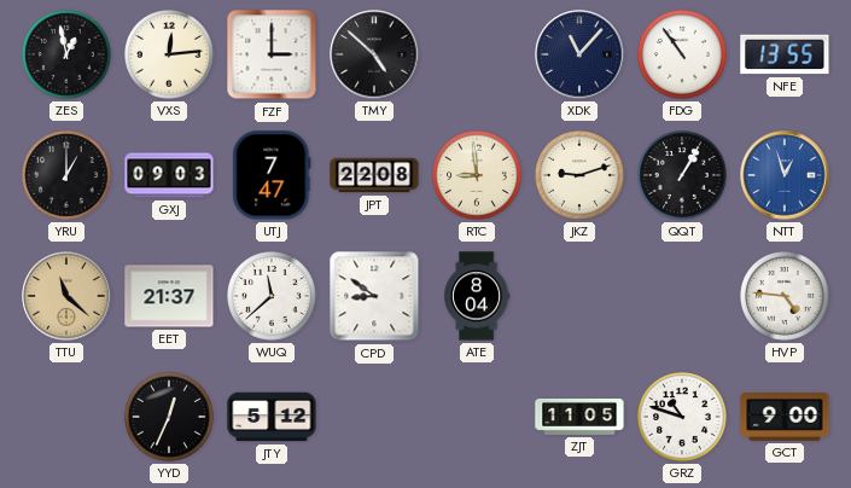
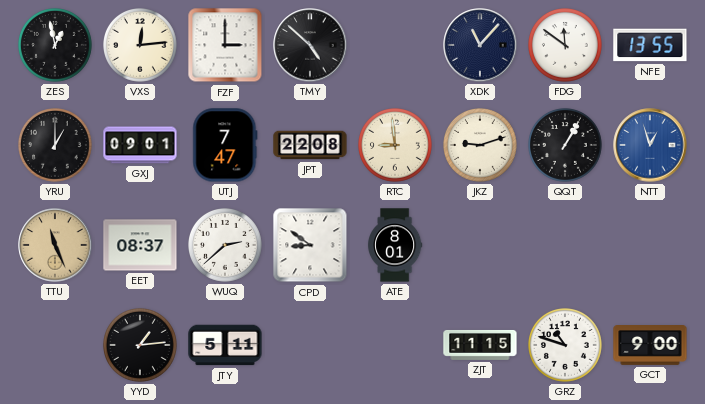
FDG: 10:54 -> 11:51 (566, 46)
GXJ: 09:03 -> 09:01 (140, 145)
TTU: 11:22 -> 11:26 (55, 245)
EET: 21:37 -> 08:37 (140, 245)
WUQ: 11:38 -> 2:38 (226, 246)
ATE: 8:04 -> 8:01 (395, 245)
HVP: 4:46 -> none (786, 297)
YYD: 12:34 -> 1:14 (141, 346)
JTY: 5:12 -> 5:11 (225, 345)
ZJT: 11:05 -> 11:15 (480, 345)
